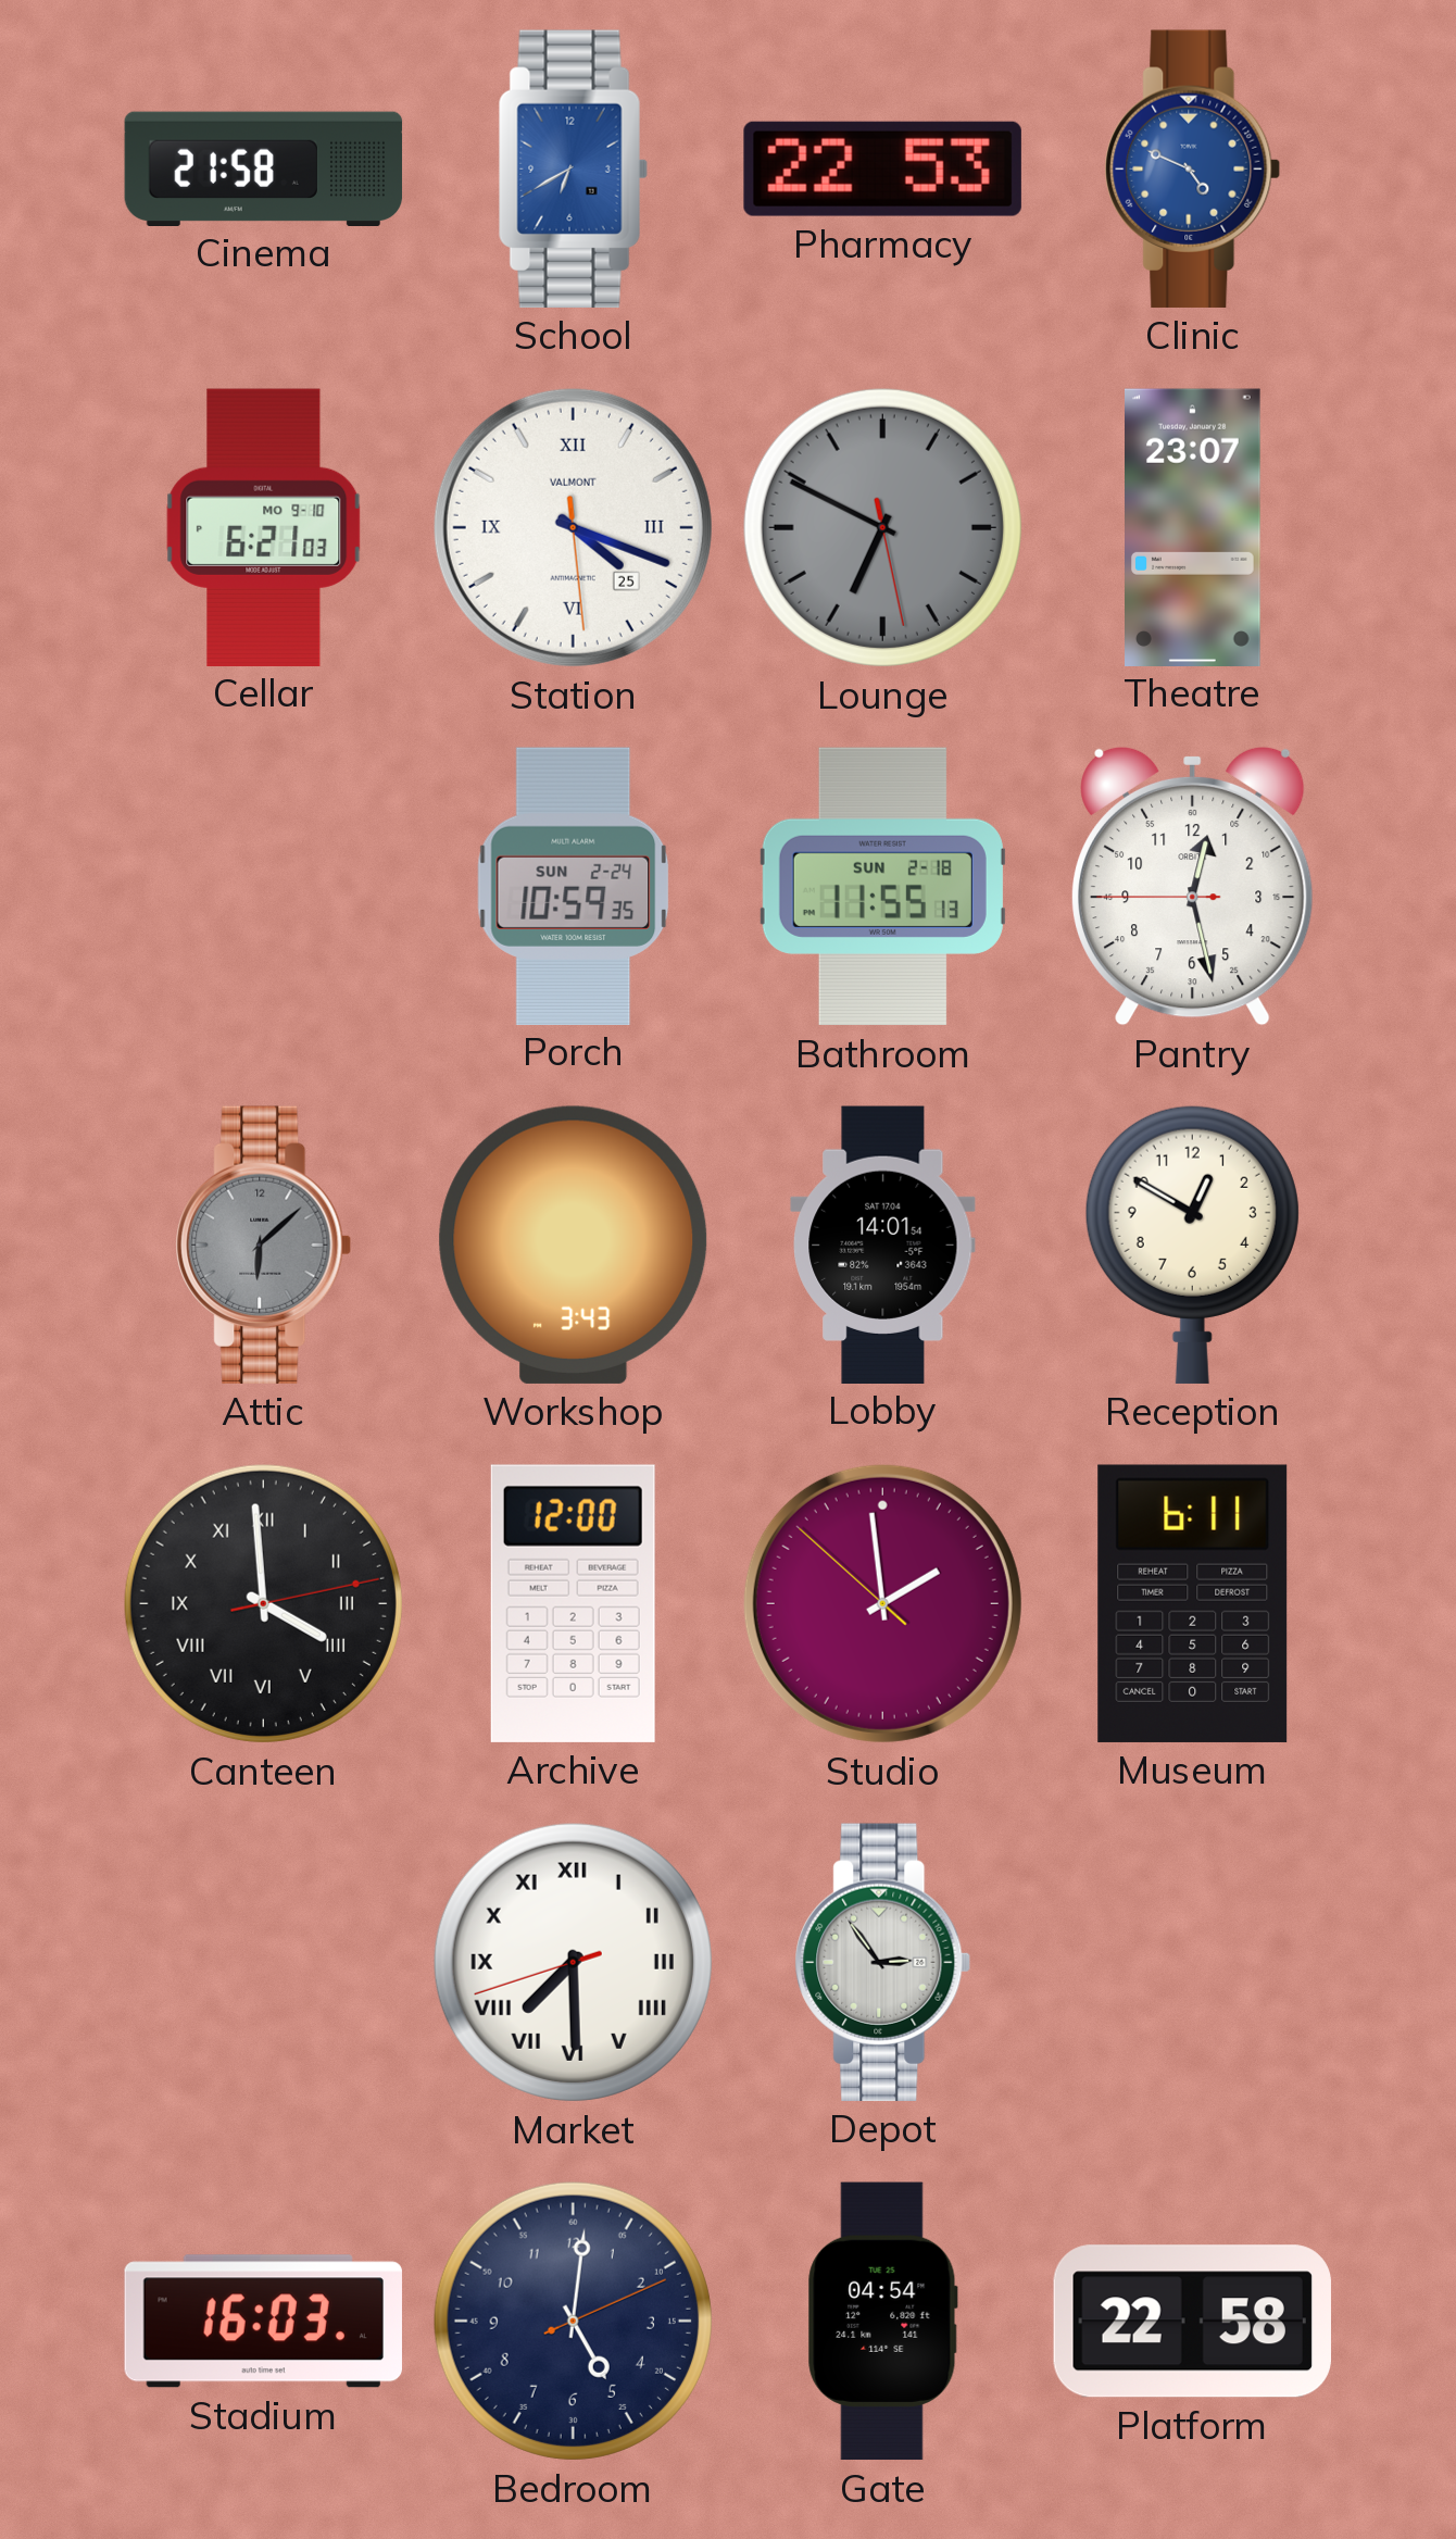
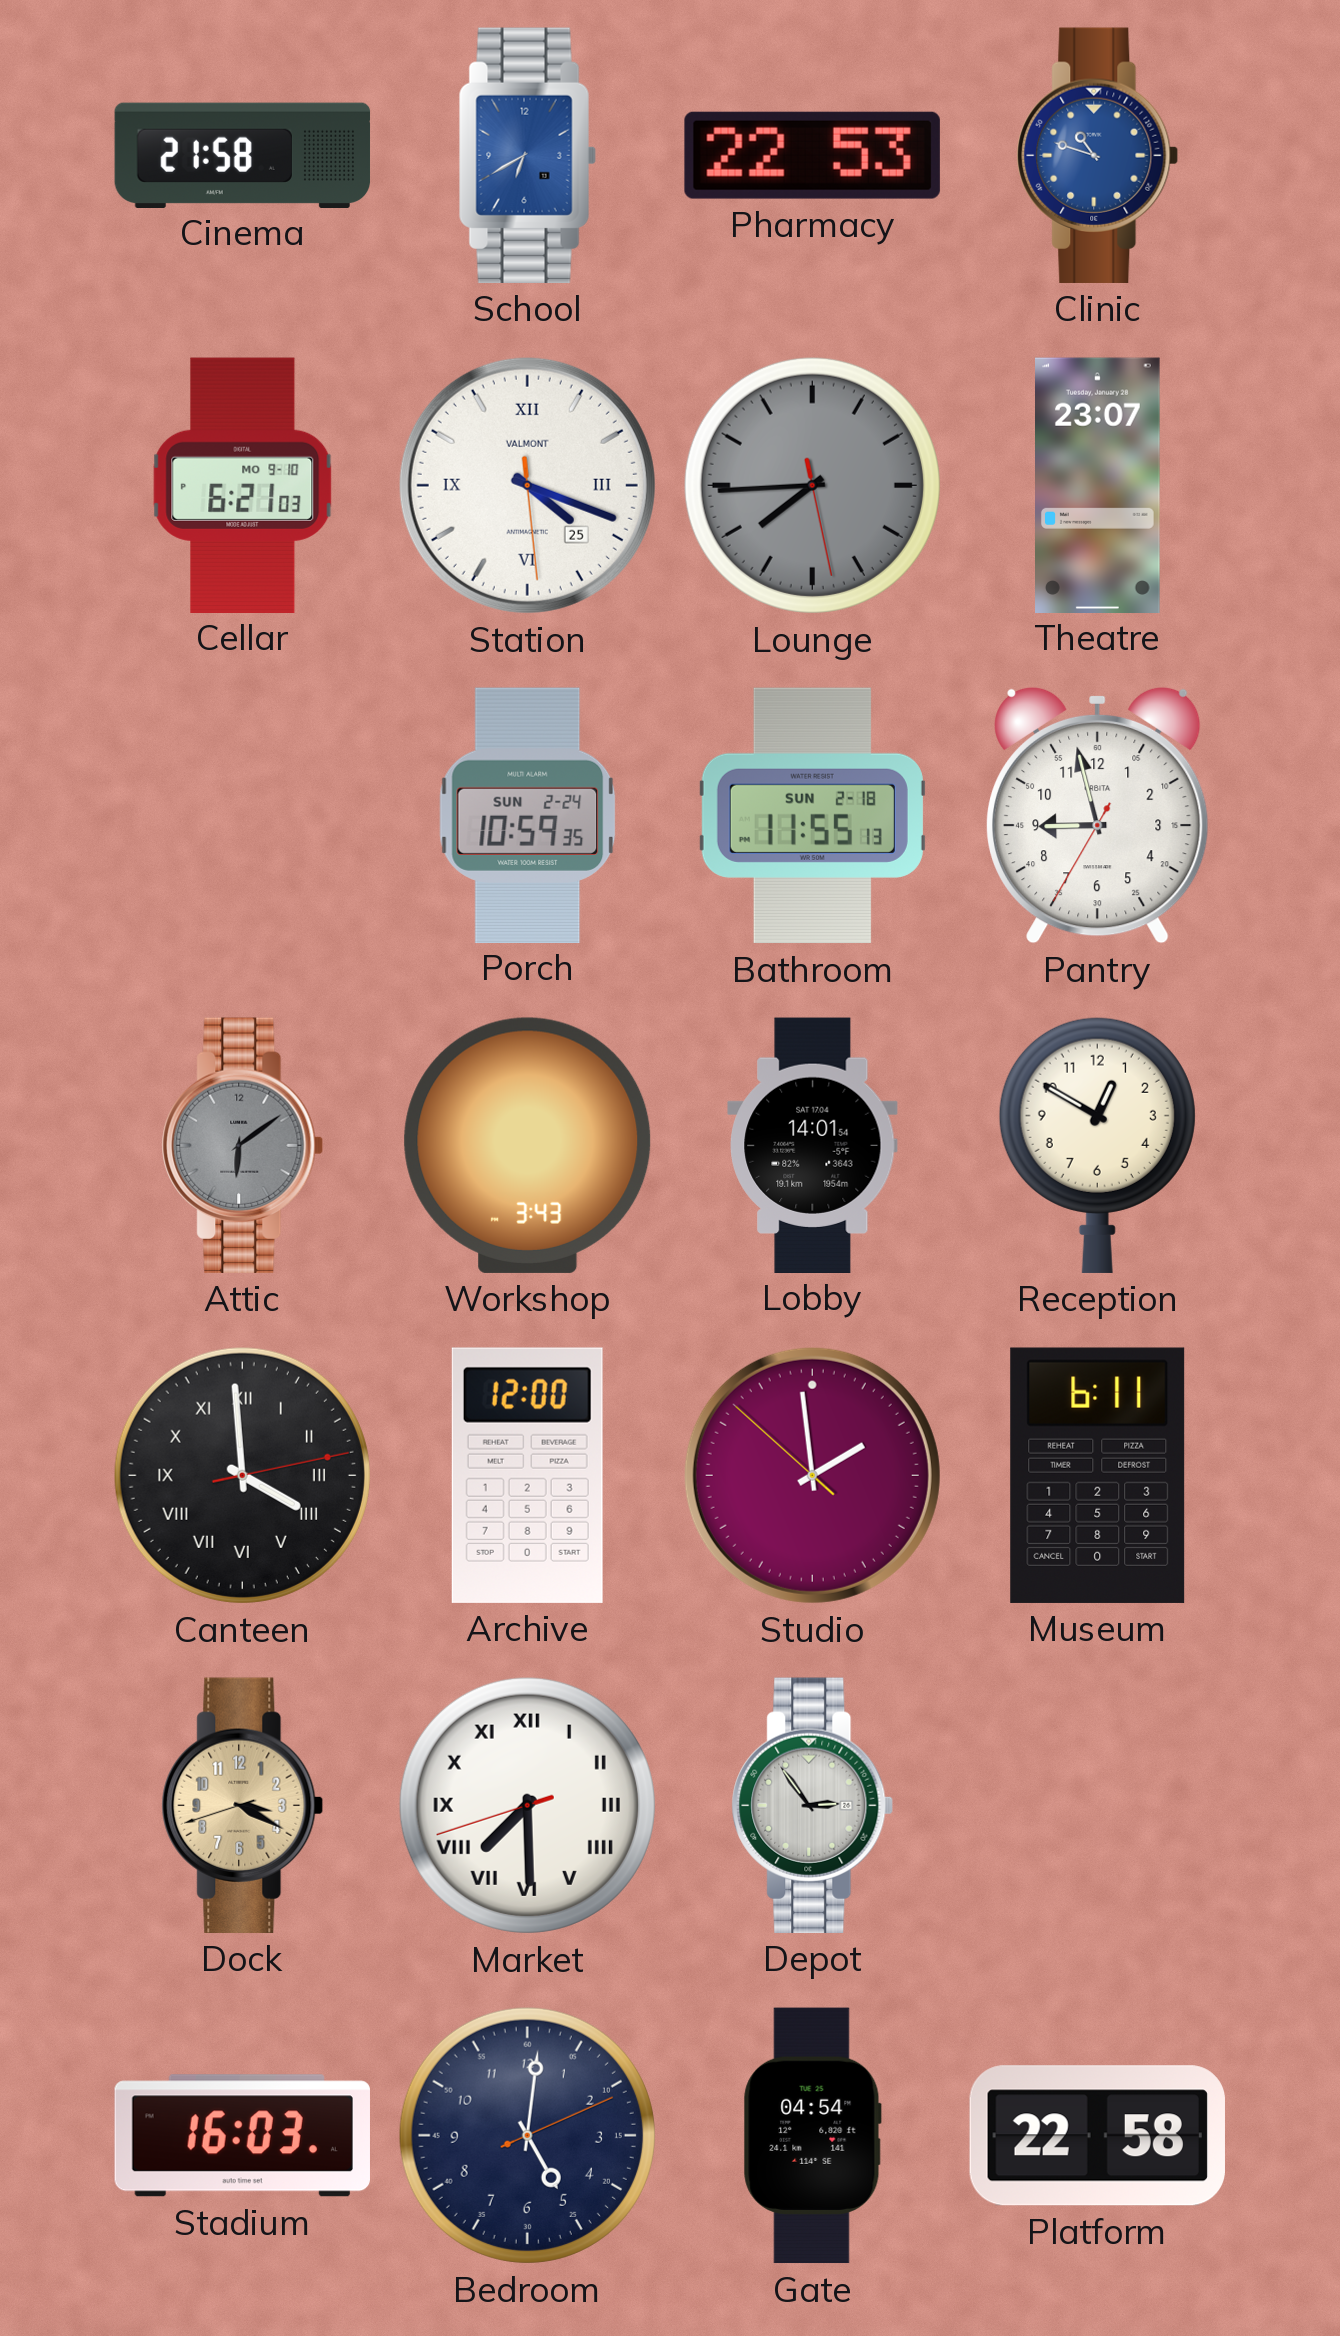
Clinic: 4:49 -> 10:48 (1098, 155)
Lounge: 6:49 -> 7:44 (812, 485)
Pantry: 12:27 -> 8:57 (1098, 815)
Attic: 6:08 -> 6:09 (243, 1145)
Dock: none -> 3:19 (243, 1805)
